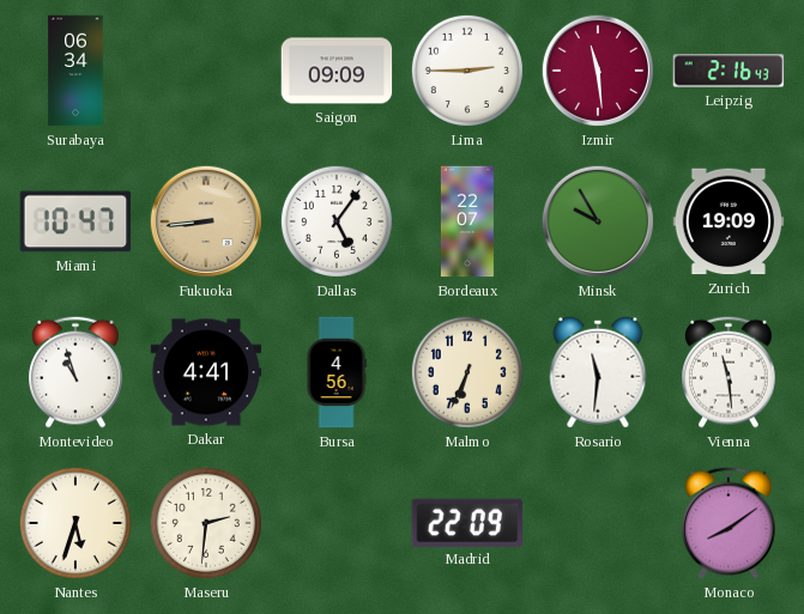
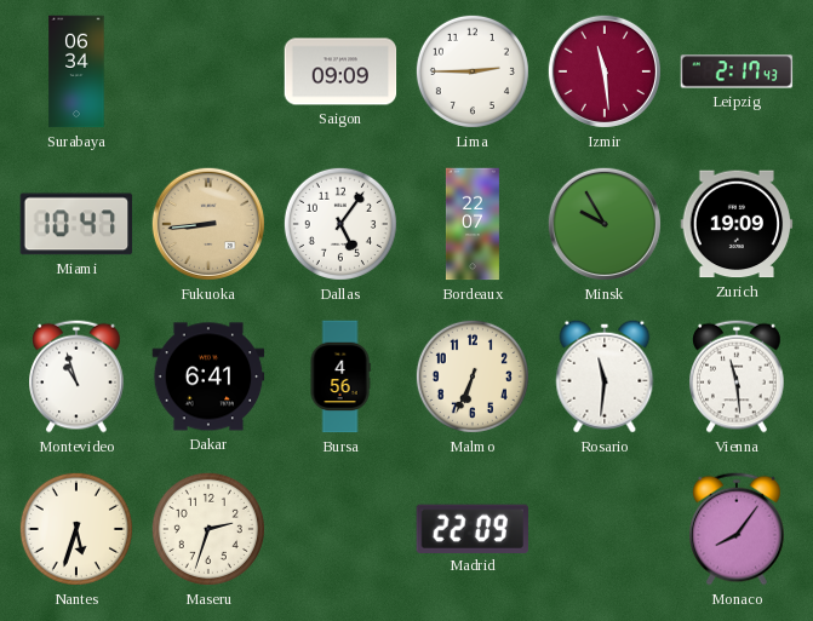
Leipzig: 2:16 -> 2:17 (737, 71)
Dakar: 4:41 -> 6:41 (208, 376)
Maseru: 2:31 -> 2:33 (208, 529)
Monaco: 8:09 -> 8:06 (737, 529)
